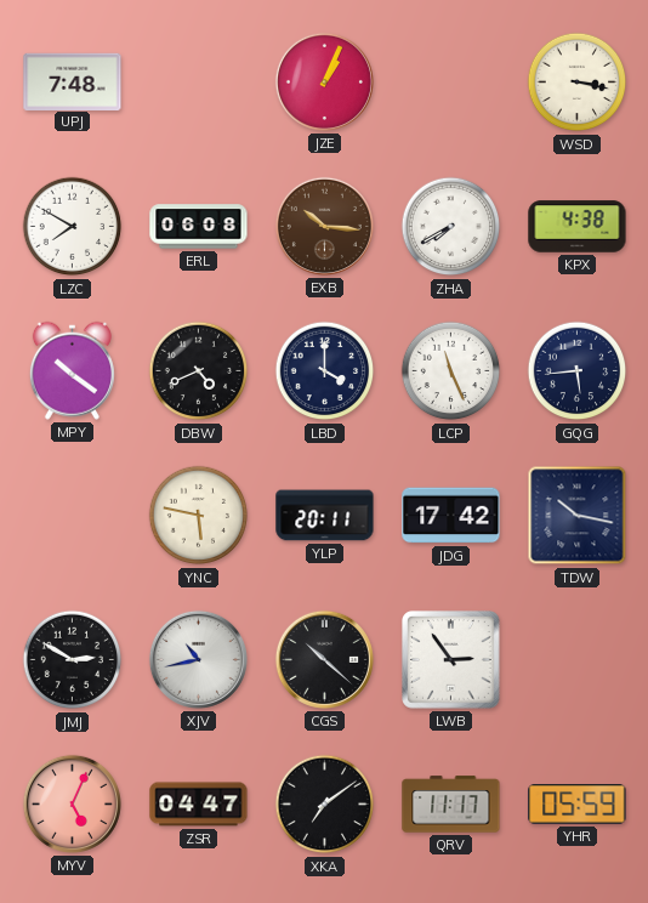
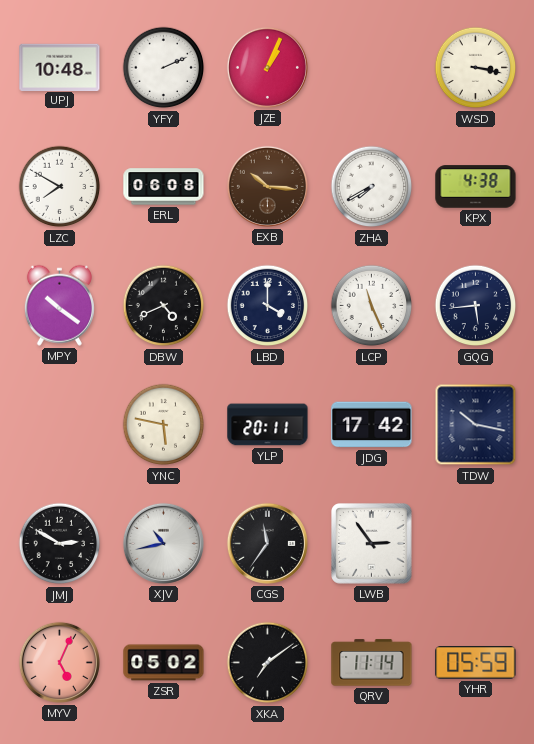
UPJ: 7:48 -> 10:48 (60, 67)
YFY: none -> 2:11 (164, 68)
CGS: 10:22 -> 11:36 (267, 543)
ZSR: 04:47 -> 05:02 (164, 663)
QRV: 11:17 -> 11:14 (372, 663)
